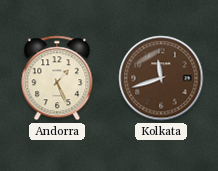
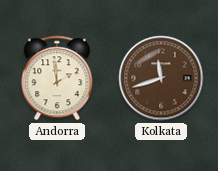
Andorra: 1:26 -> 1:59 (57, 78)
